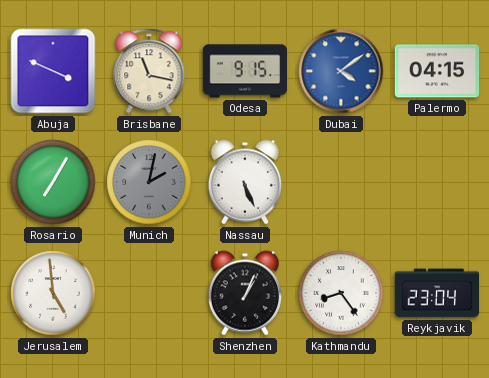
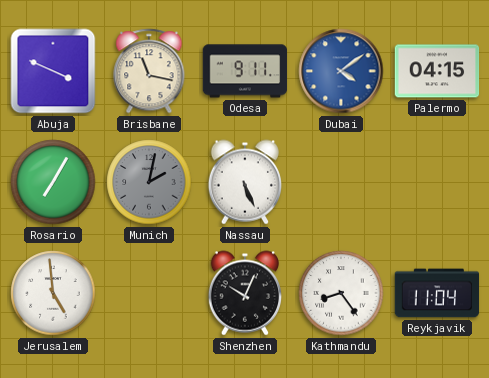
Odesa: 9:15 -> 9:11 (245, 71)
Shenzhen: 1:04 -> 10:04 (244, 293)
Reykjavik: 23:04 -> 11:04 (437, 293)
